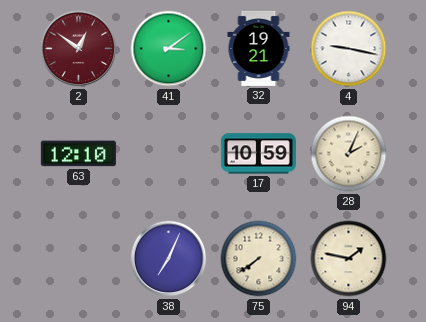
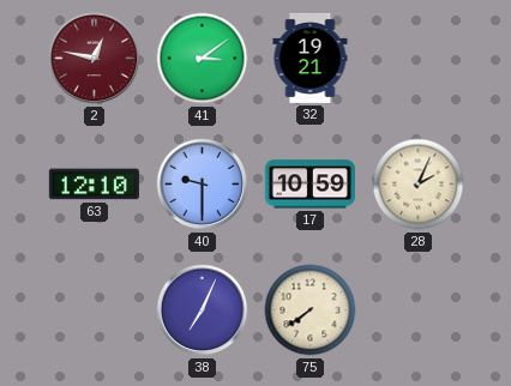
2: 12:51 -> 12:47 (95, 59)
4: 9:17 -> none (349, 49)
40: none -> 9:30 (203, 185)
94: 1:47 -> none (349, 259)
